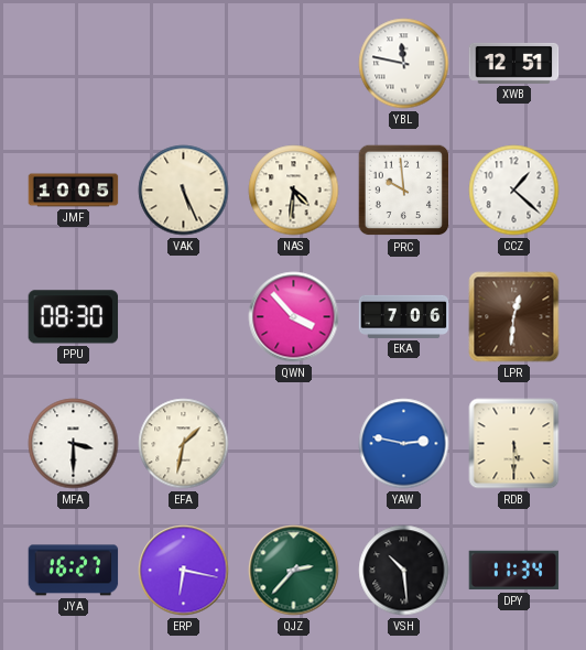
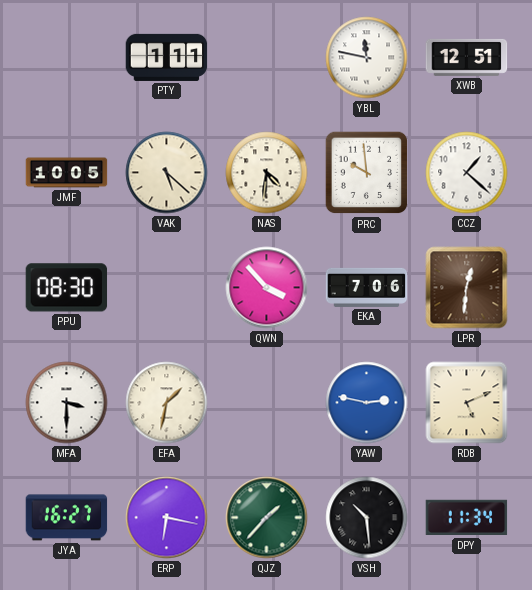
PTY: none -> 1:11 (167, 57)
VAK: 5:26 -> 5:22 (167, 173)
RDB: 5:30 -> 5:11 (467, 403)
QJZ: 2:37 -> 1:37 (267, 518)
